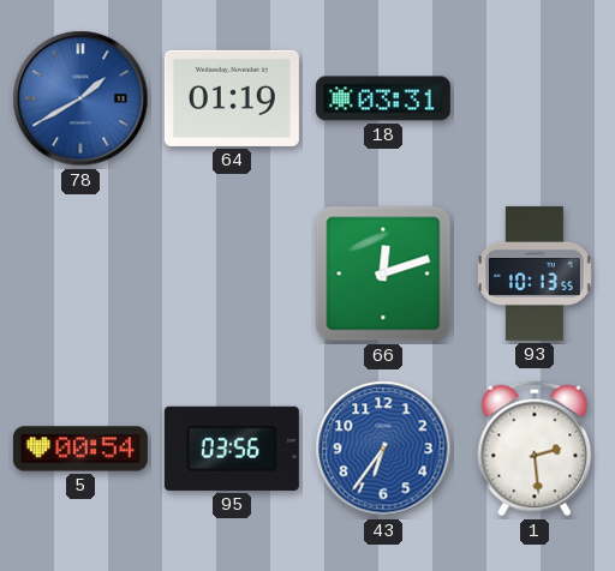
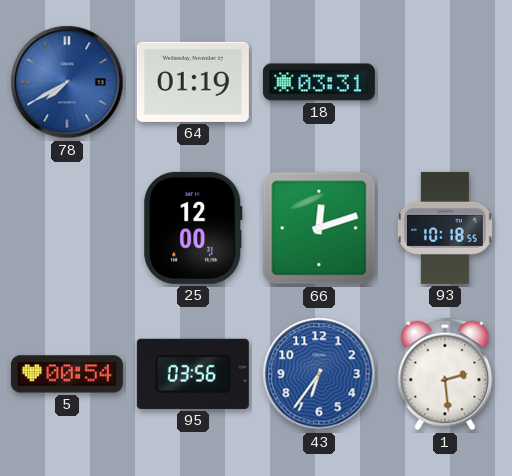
78: 1:40 -> 7:40 (67, 82)
25: none -> 12:00 (193, 228)
93: 10:13 -> 10:18 (446, 228)
